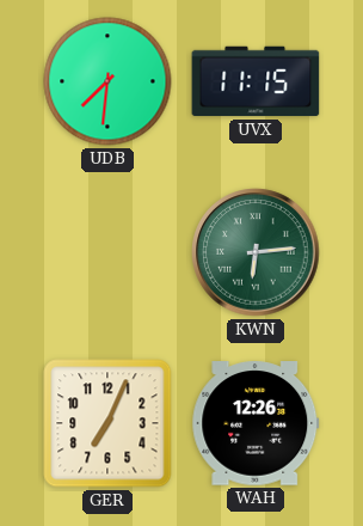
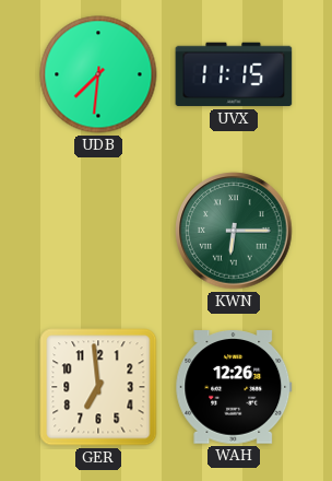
KWN: 6:14 -> 6:15 (234, 231)
GER: 7:04 -> 6:59 (98, 387)
